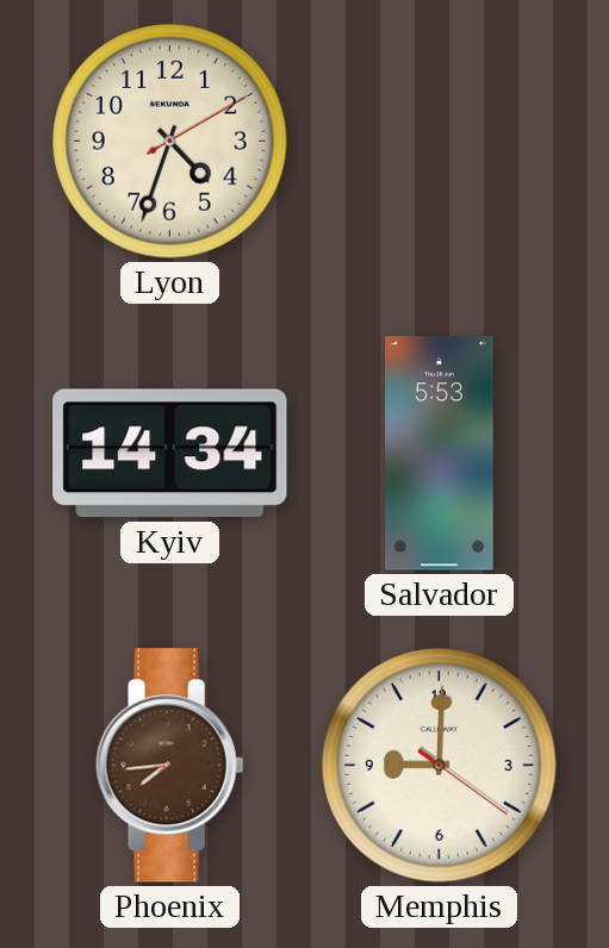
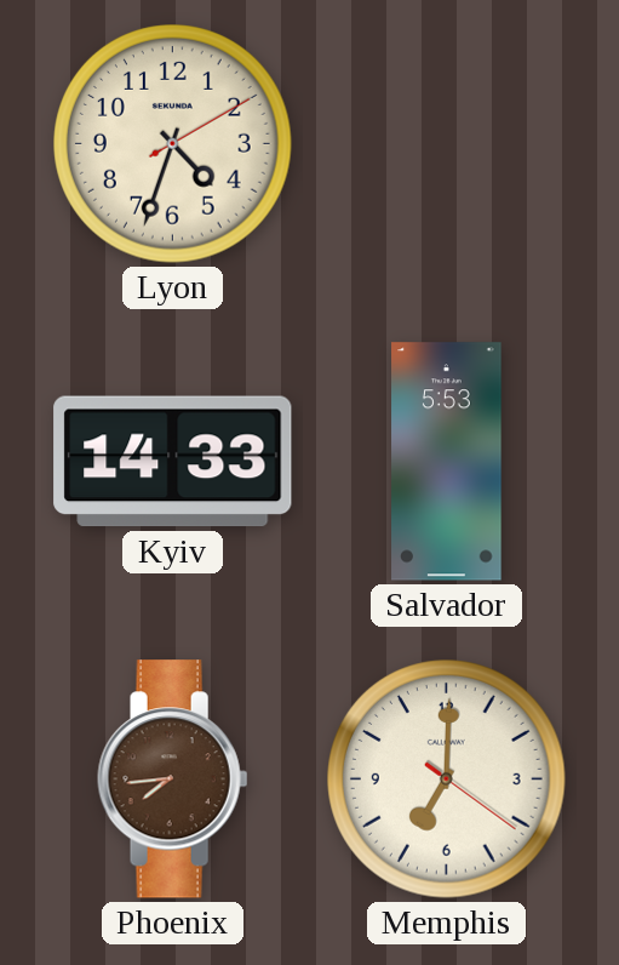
Kyiv: 14:34 -> 14:33 (173, 462)
Memphis: 9:00 -> 7:00 (447, 780)
